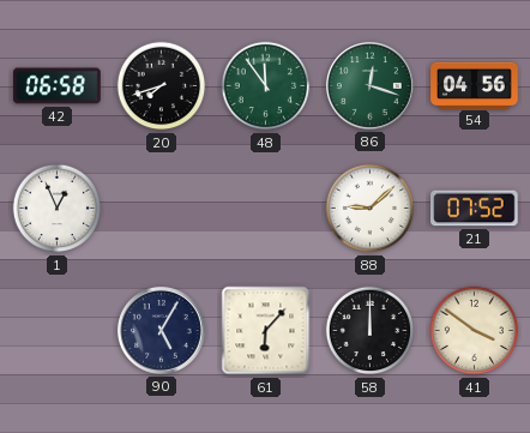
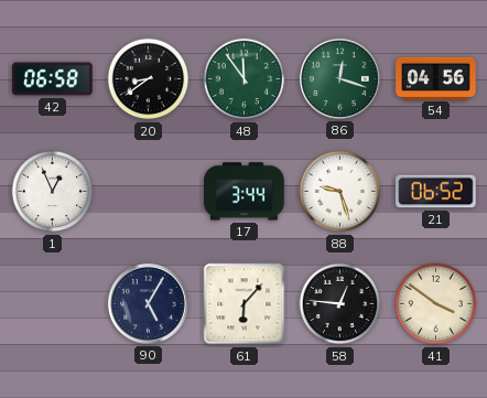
20: 7:42 -> 8:39 (149, 79)
17: none -> 3:44 (245, 192)
88: 9:08 -> 9:27 (340, 192)
21: 07:52 -> 06:52 (436, 192)
58: 12:00 -> 12:46 (340, 304)
